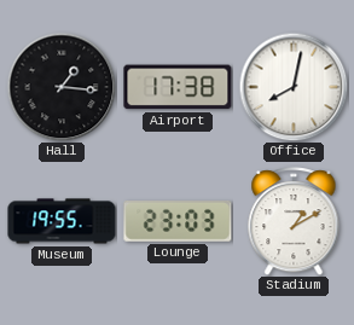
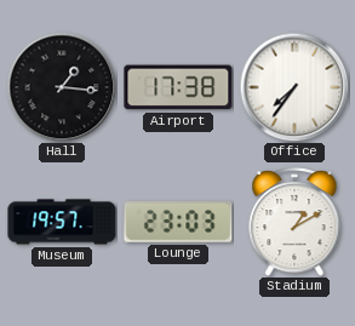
Office: 8:02 -> 7:36 (294, 87)
Museum: 19:55 -> 19:57 (62, 222)
